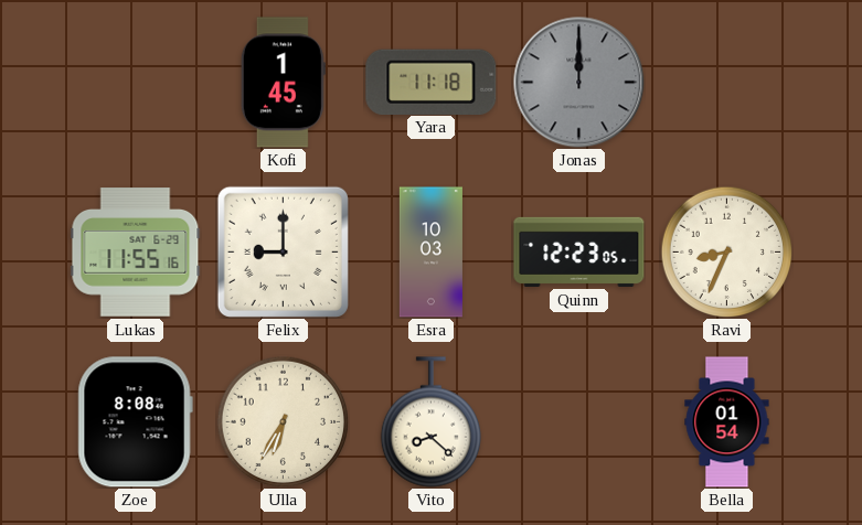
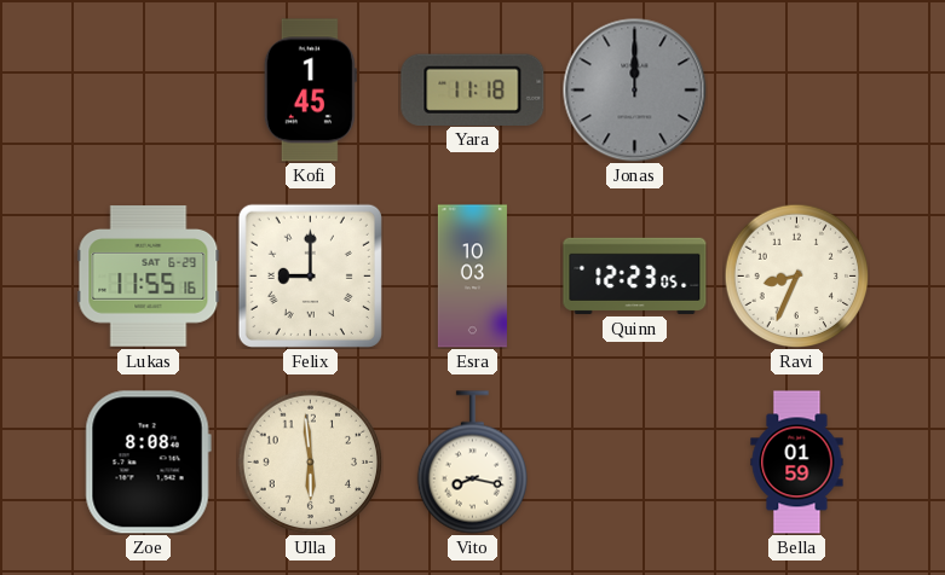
Ulla: 6:35 -> 5:59 (310, 461)
Vito: 8:22 -> 8:17 (472, 463)
Bella: 01:54 -> 01:59 (797, 463)
